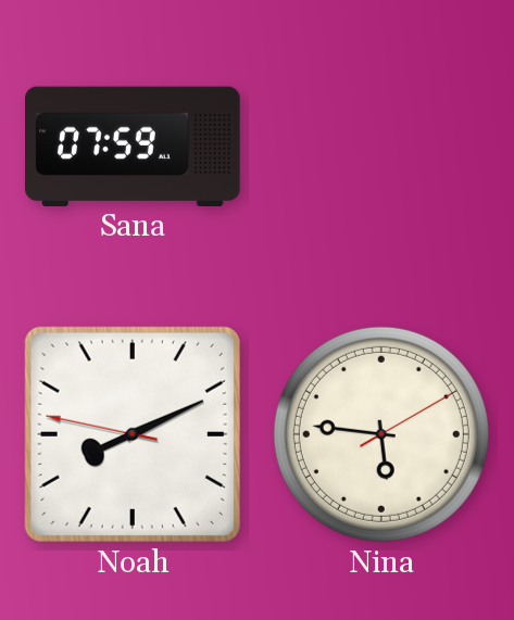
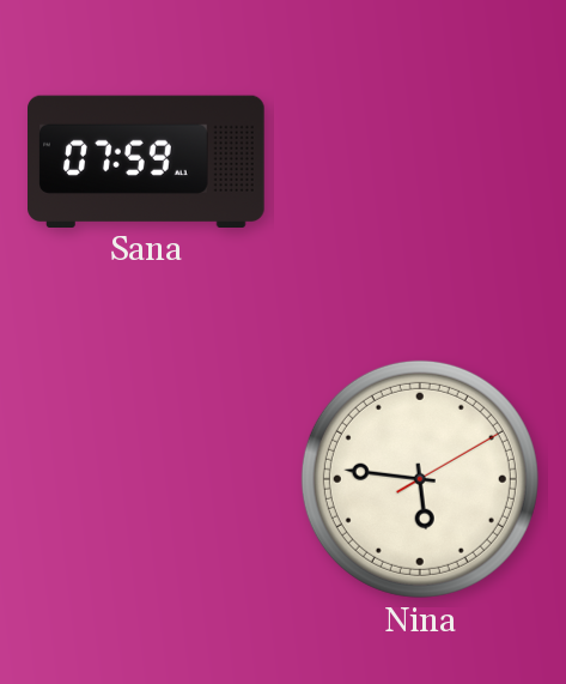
Noah: 8:10 -> none (133, 434)
